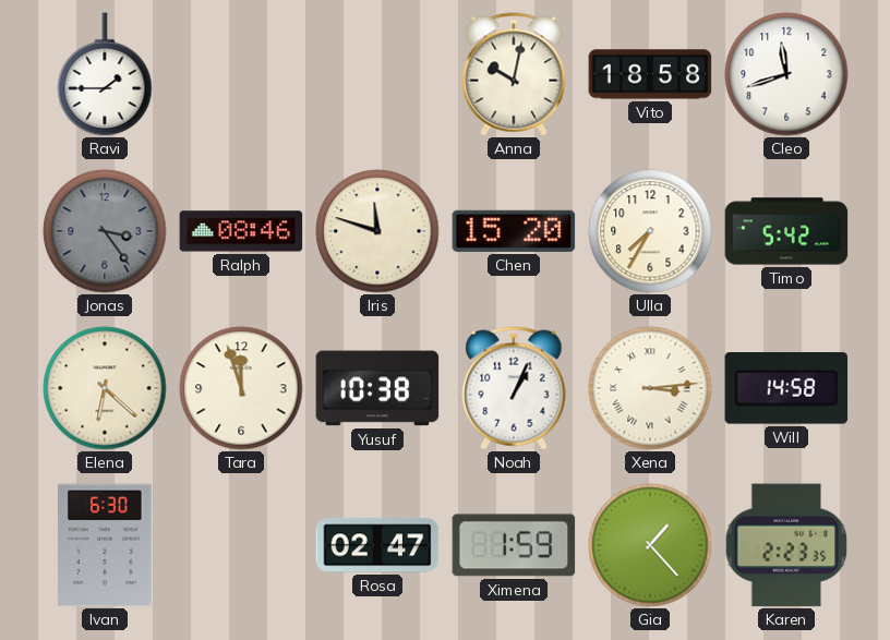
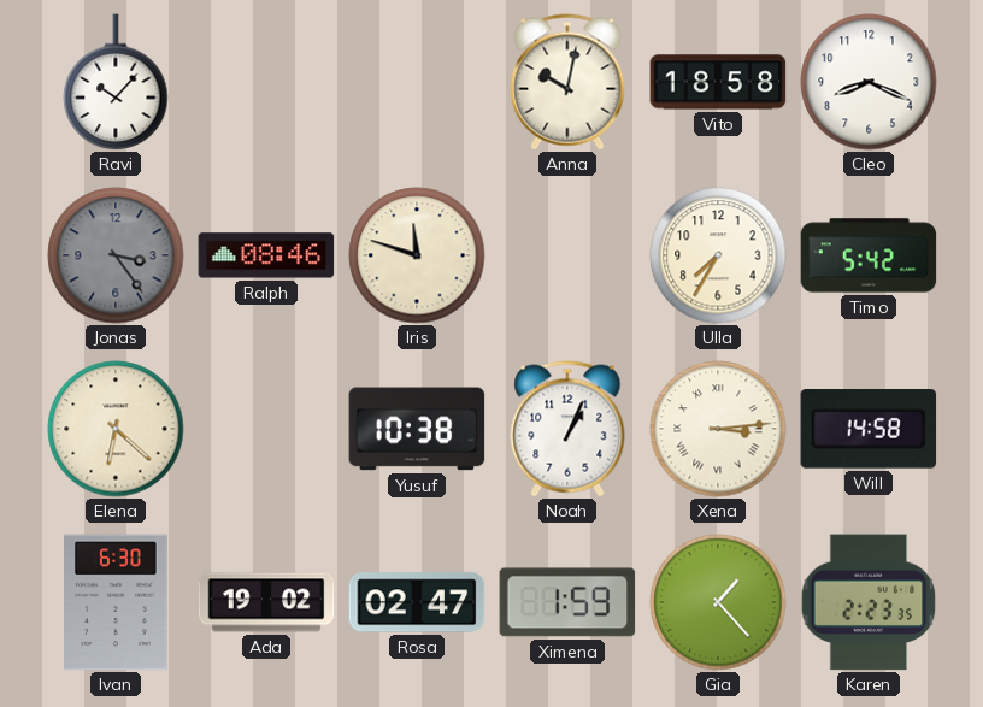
Ravi: 1:45 -> 10:07 (116, 82)
Cleo: 11:42 -> 8:19 (869, 82)
Chen: 15:20 -> none (514, 231)
Tara: 11:57 -> none (241, 388)
Ada: none -> 19:02 (266, 602)
